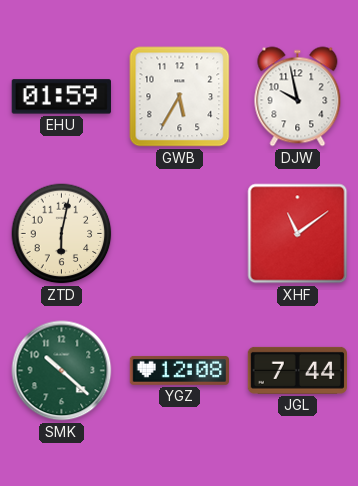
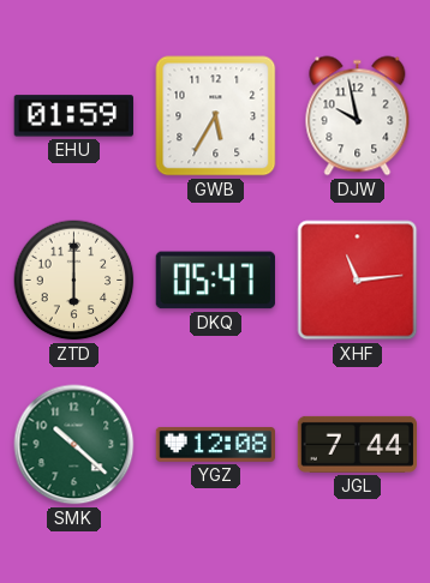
ZTD: 6:02 -> 6:00 (74, 281)
DKQ: none -> 05:47 (215, 281)
XHF: 11:09 -> 11:14 (358, 281)
